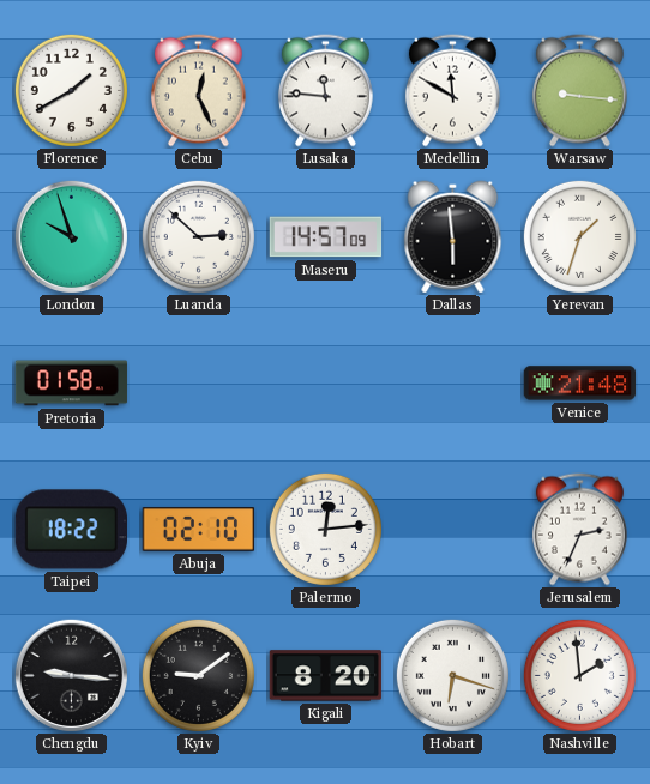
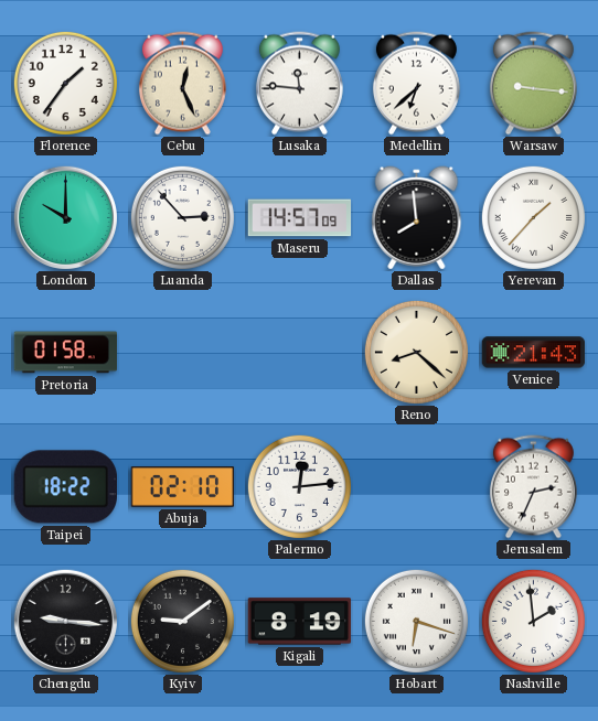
Florence: 1:40 -> 1:36 (65, 83)
Medellin: 11:50 -> 6:38 (416, 84)
London: 9:57 -> 10:00 (65, 217)
Luanda: 2:52 -> 2:53 (182, 217)
Dallas: 5:59 -> 7:59 (417, 218)
Yerevan: 1:33 -> 1:37 (533, 217)
Reno: none -> 8:22 (416, 352)
Venice: 21:48 -> 21:43 (534, 353)
Kigali: 8:20 -> 8:19 (300, 622)
